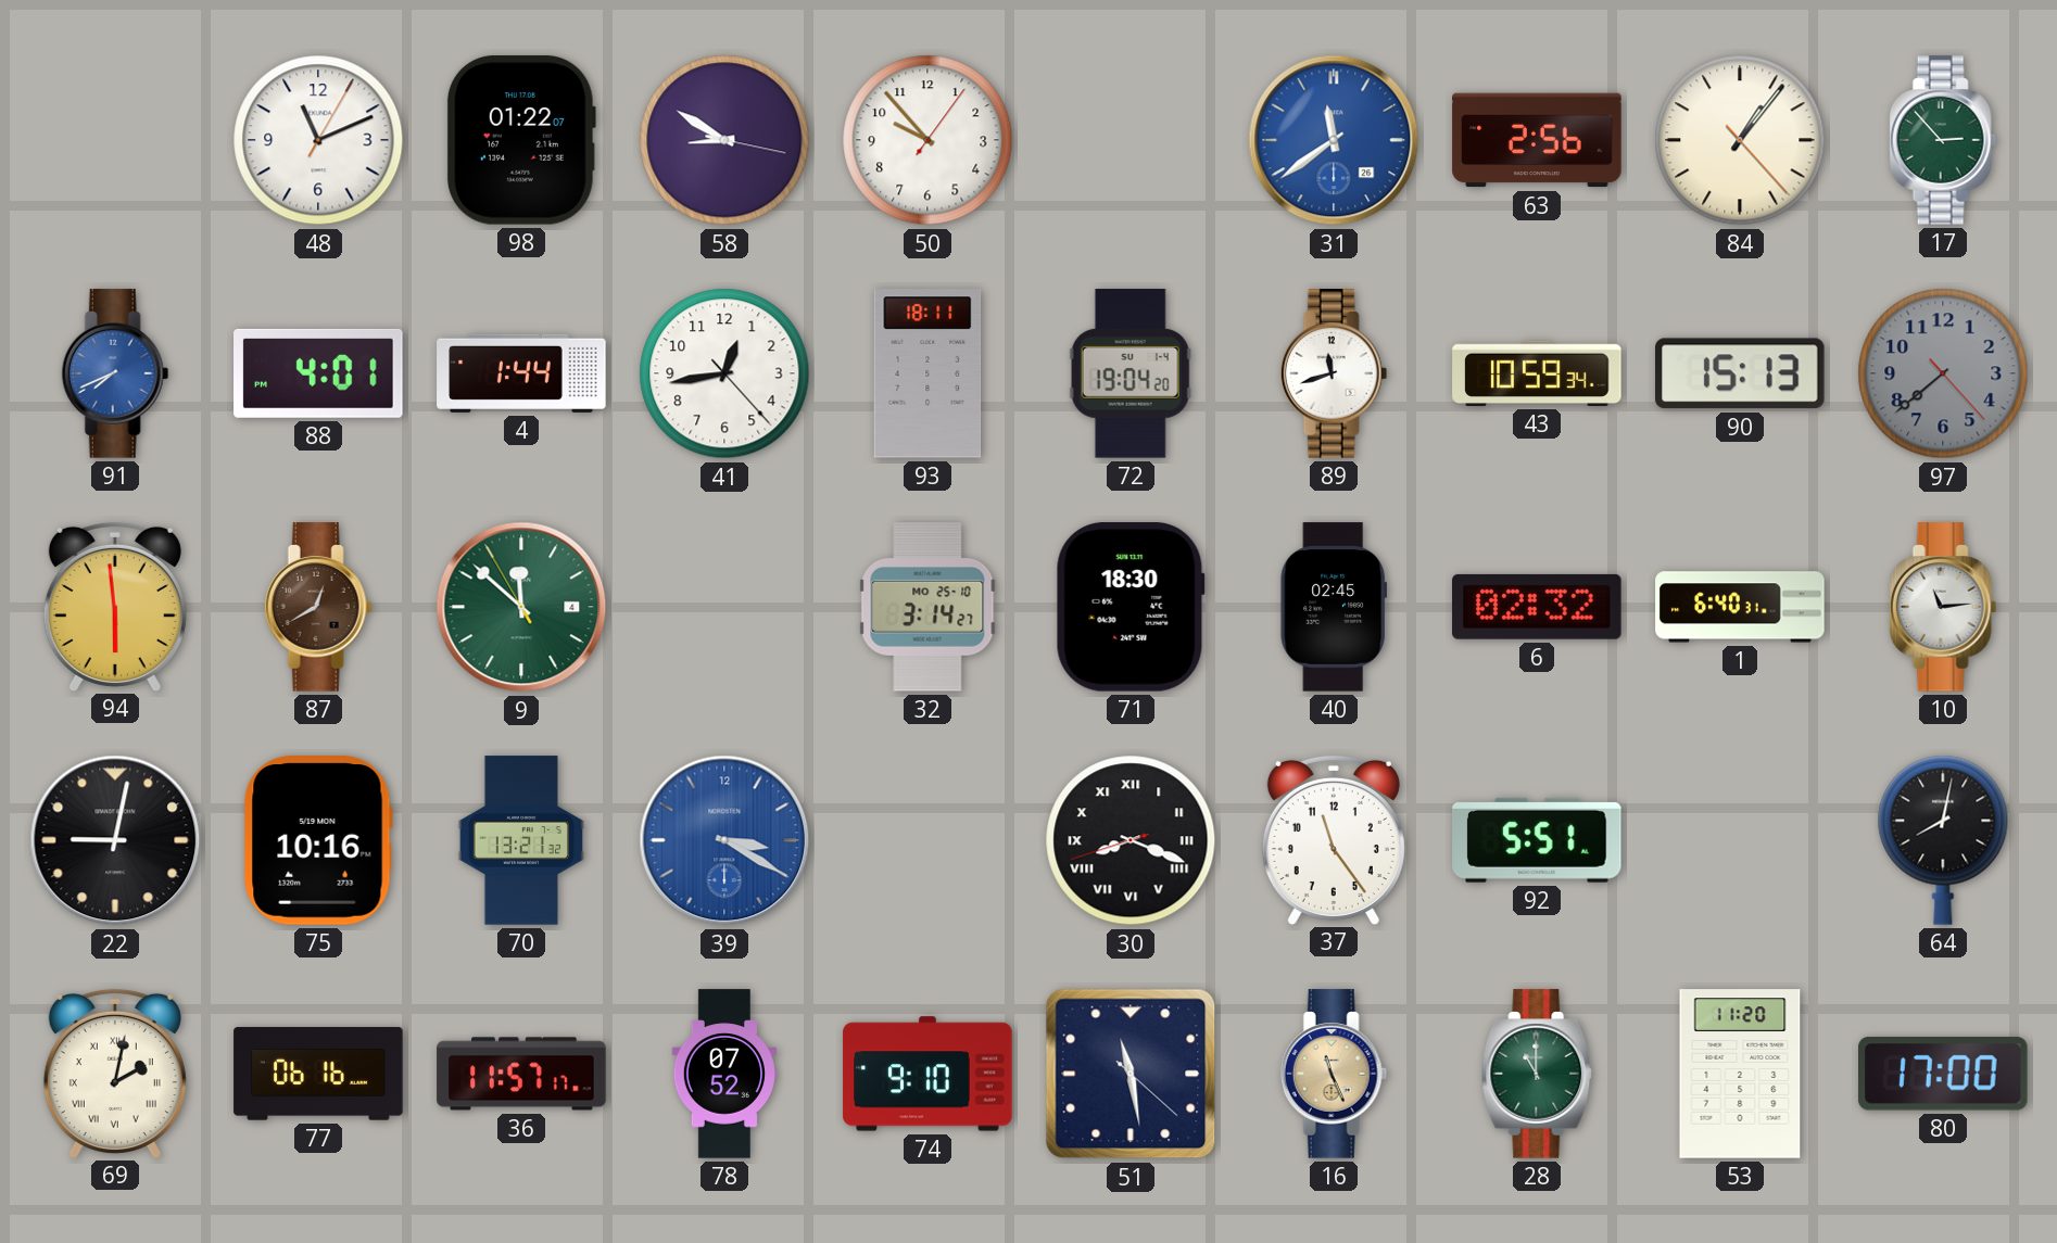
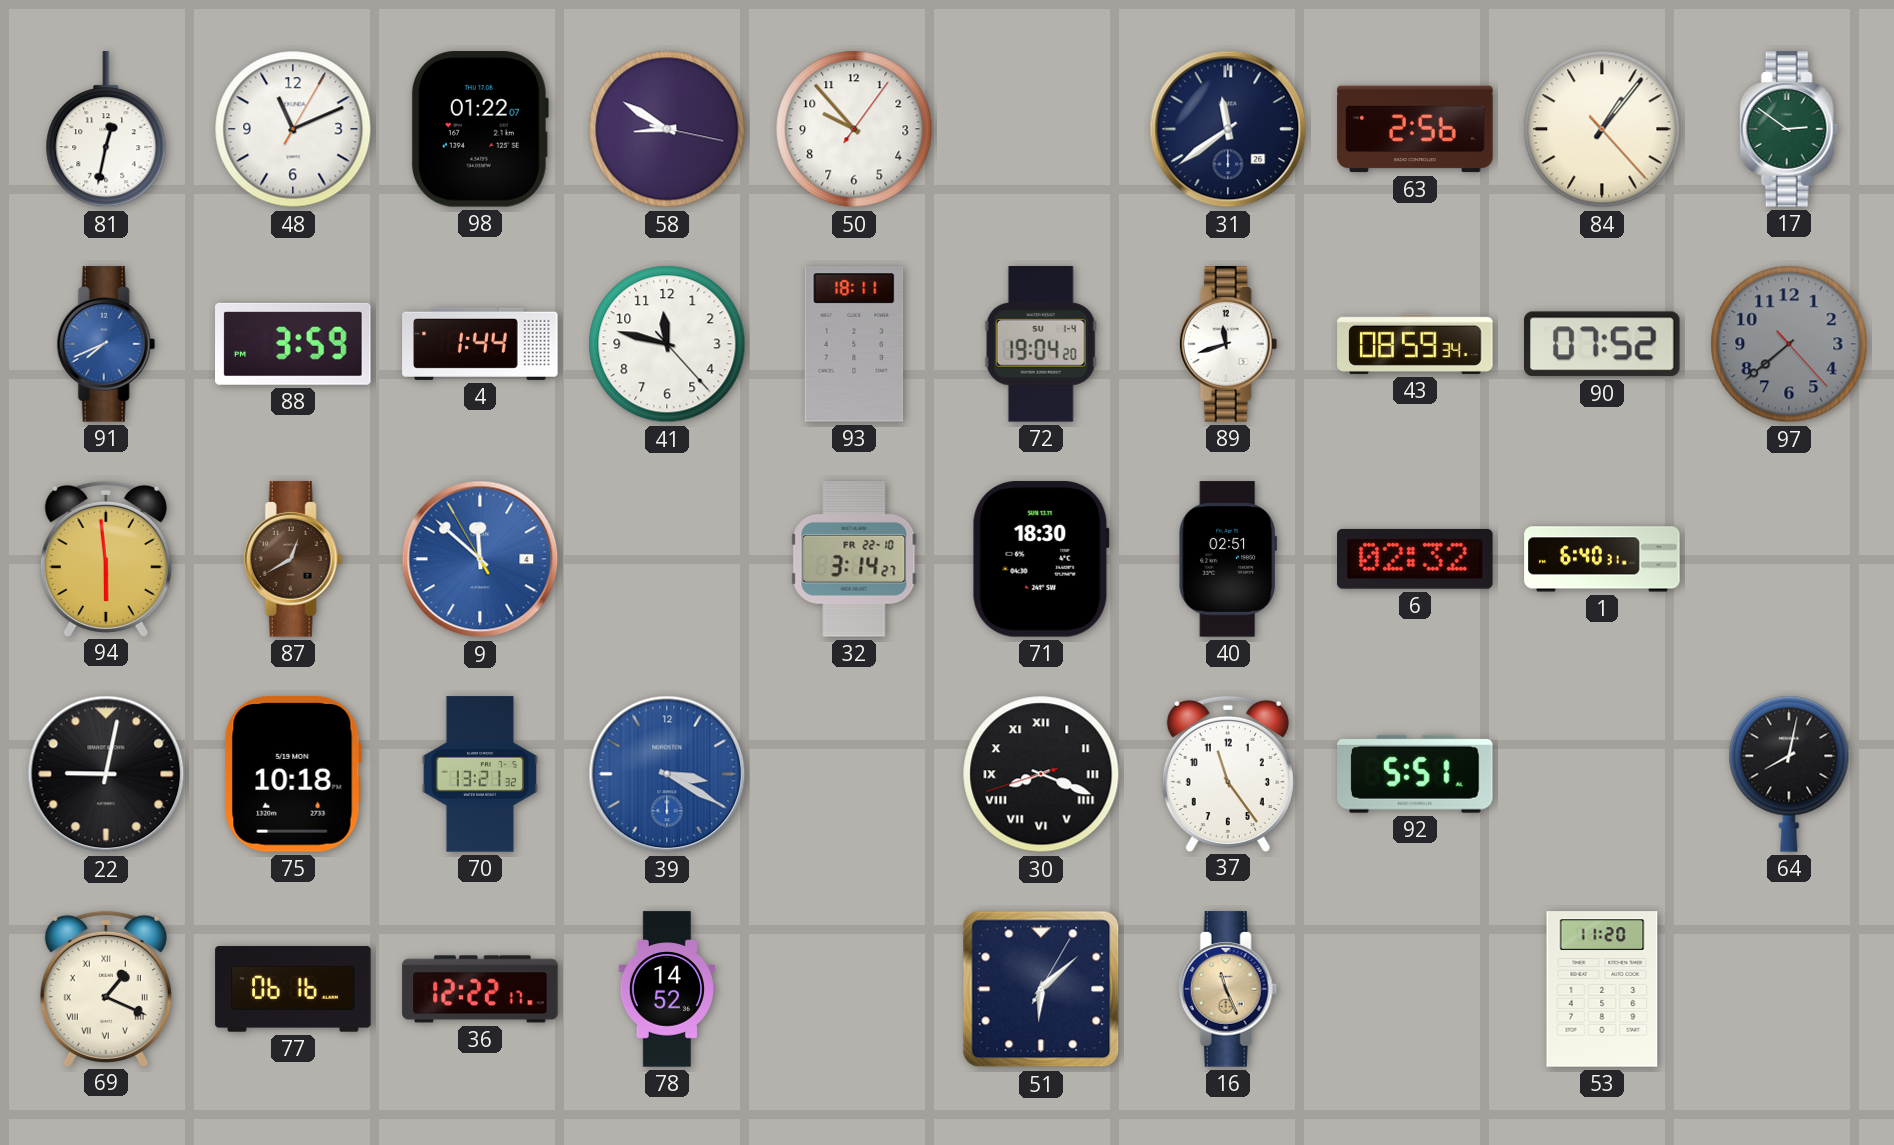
81: none -> 12:32 (106, 130)
31 dial: blue -> navy (1228, 129)
17: 2:53 -> 2:51 (1789, 129)
88: 4:01 -> 3:59 (293, 344)
41: 12:43 -> 11:47 (667, 344)
43: 10:59 -> 08:59 (1415, 344)
90: 15:13 -> 07:52 (1603, 344)
9 dial: green -> blue (480, 559)
32 date: MO 25-10 -> FR 22-10 (854, 559)
40: 02:45 -> 02:51 (1227, 559)
10: 11:14 -> none (1943, 607)
75: 10:16 -> 10:18 (293, 774)
69: 2:02 -> 1:19 (106, 988)
36: 11:57 -> 12:22 (480, 989)
78: 07:52 -> 14:52 (666, 989)
74: 9:10 -> none (927, 1074)
51: 11:28 -> 6:08 (1041, 989)
28: 11:00 -> none (1538, 1074)
80: 17:00 -> none (1944, 1074)
